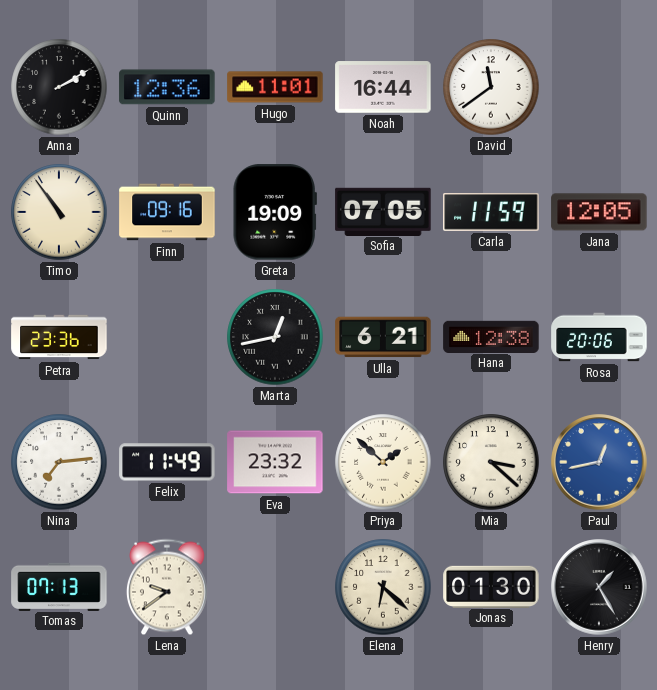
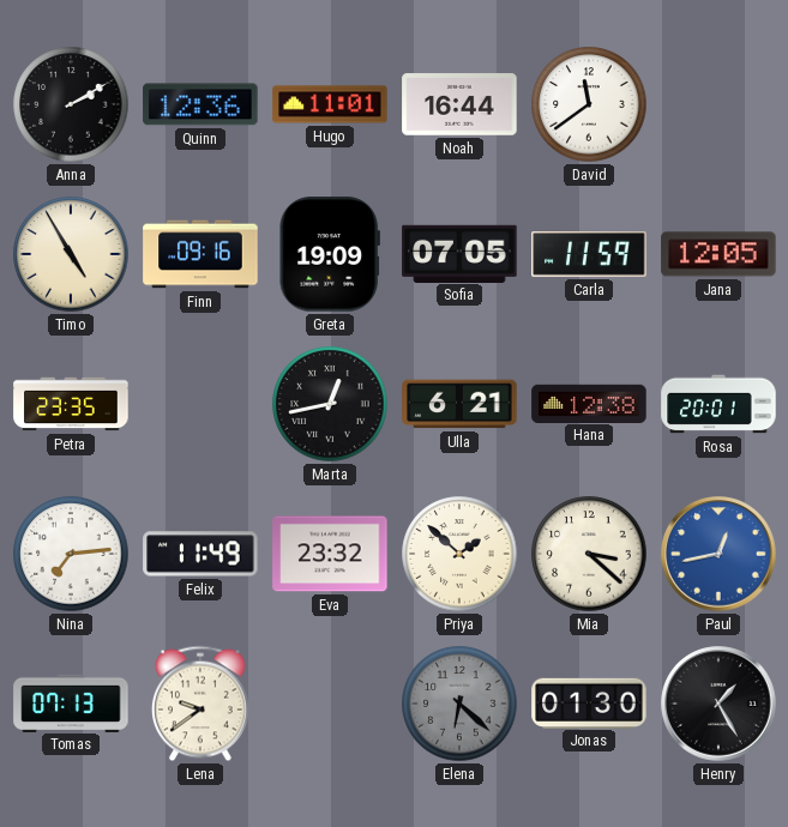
Timo: 10:54 -> 4:55 (71, 254)
Petra: 23:36 -> 23:35 (71, 404)
Rosa: 20:06 -> 20:01 (718, 404)
Elena dial: cream -> grey (459, 704)
